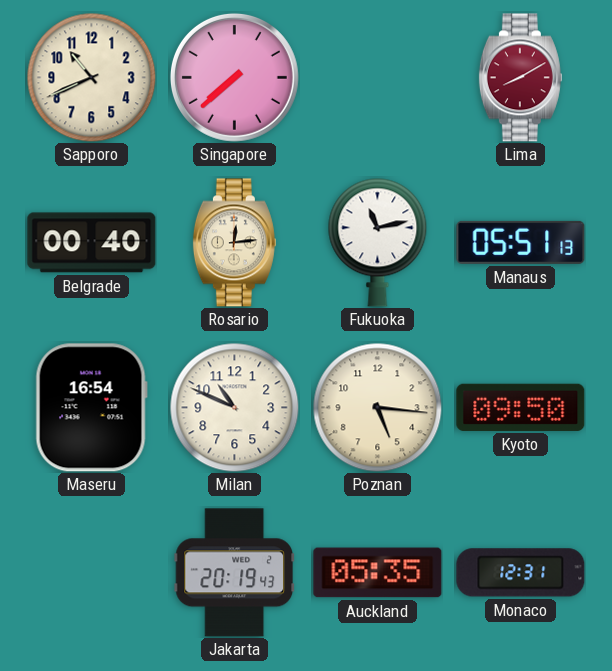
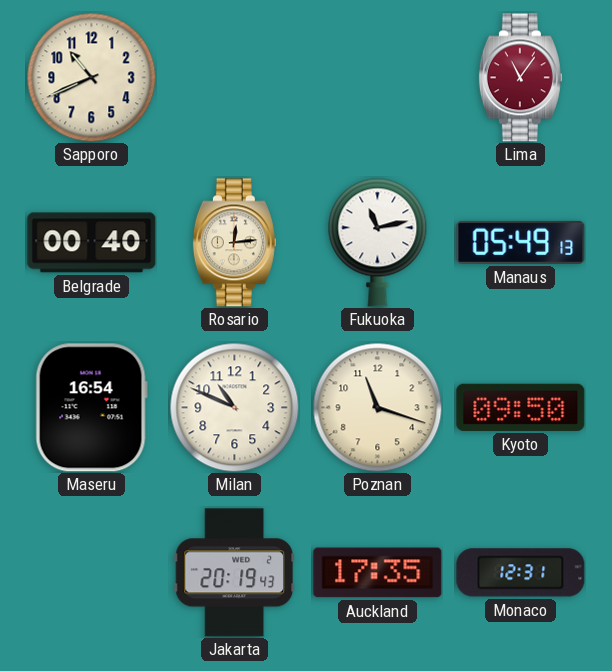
Singapore: 7:38 -> none (234, 77)
Lima: 8:10 -> 11:06 (520, 78)
Manaus: 05:51 -> 05:49 (521, 242)
Poznan: 5:16 -> 11:18 (377, 407)
Auckland: 05:35 -> 17:35 (378, 573)
